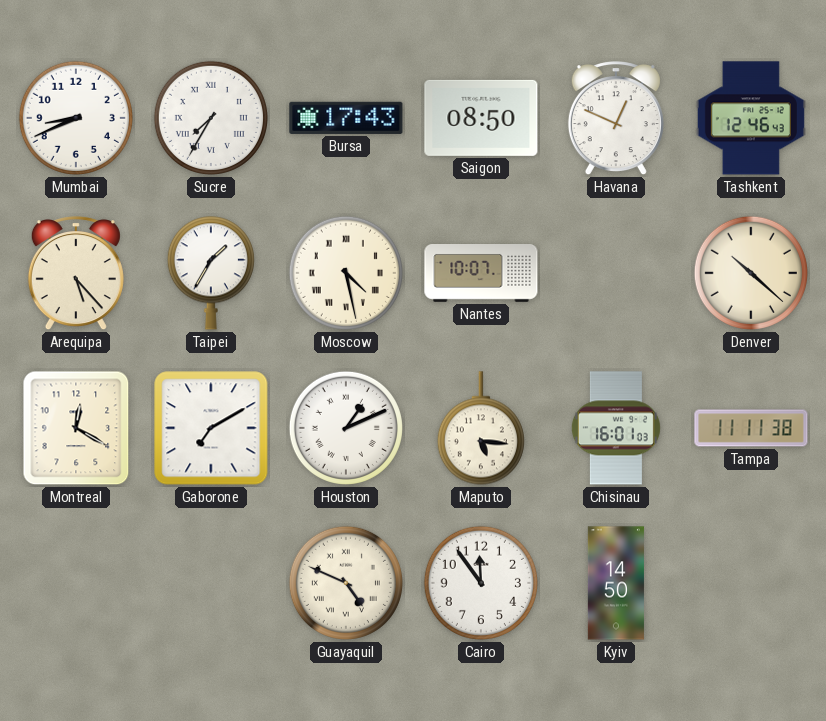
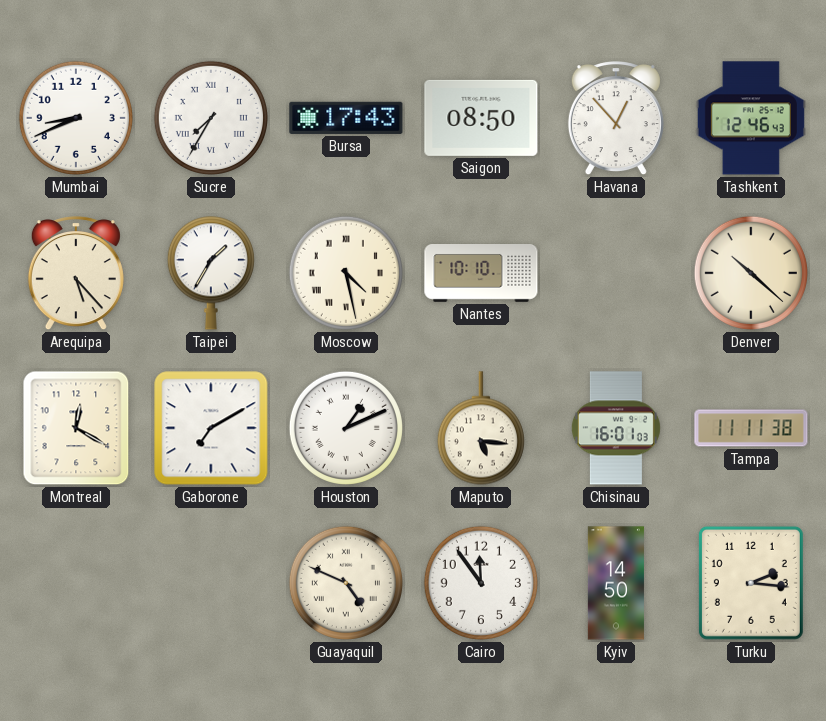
Havana: 12:49 -> 12:53 (616, 119)
Nantes: 10:07 -> 10:10 (481, 274)
Turku: none -> 2:16 (751, 583)
